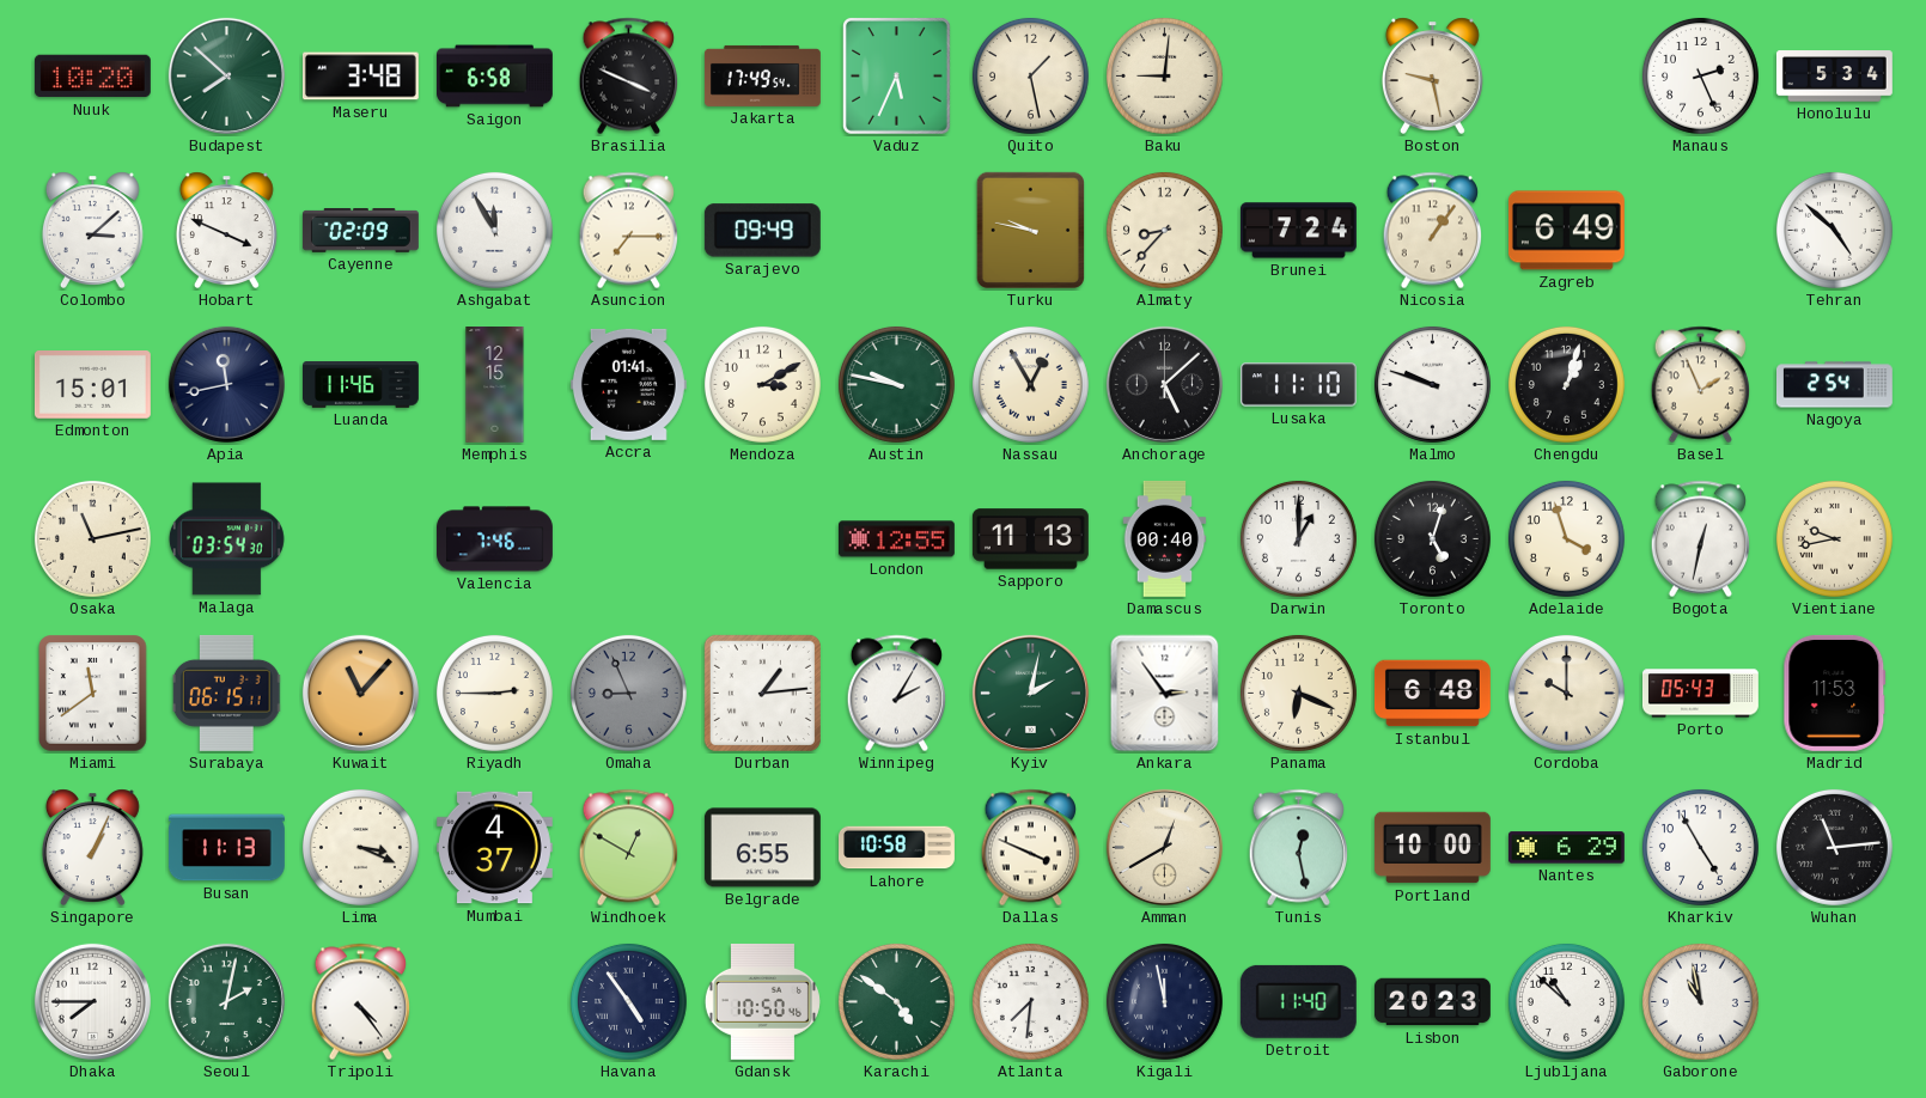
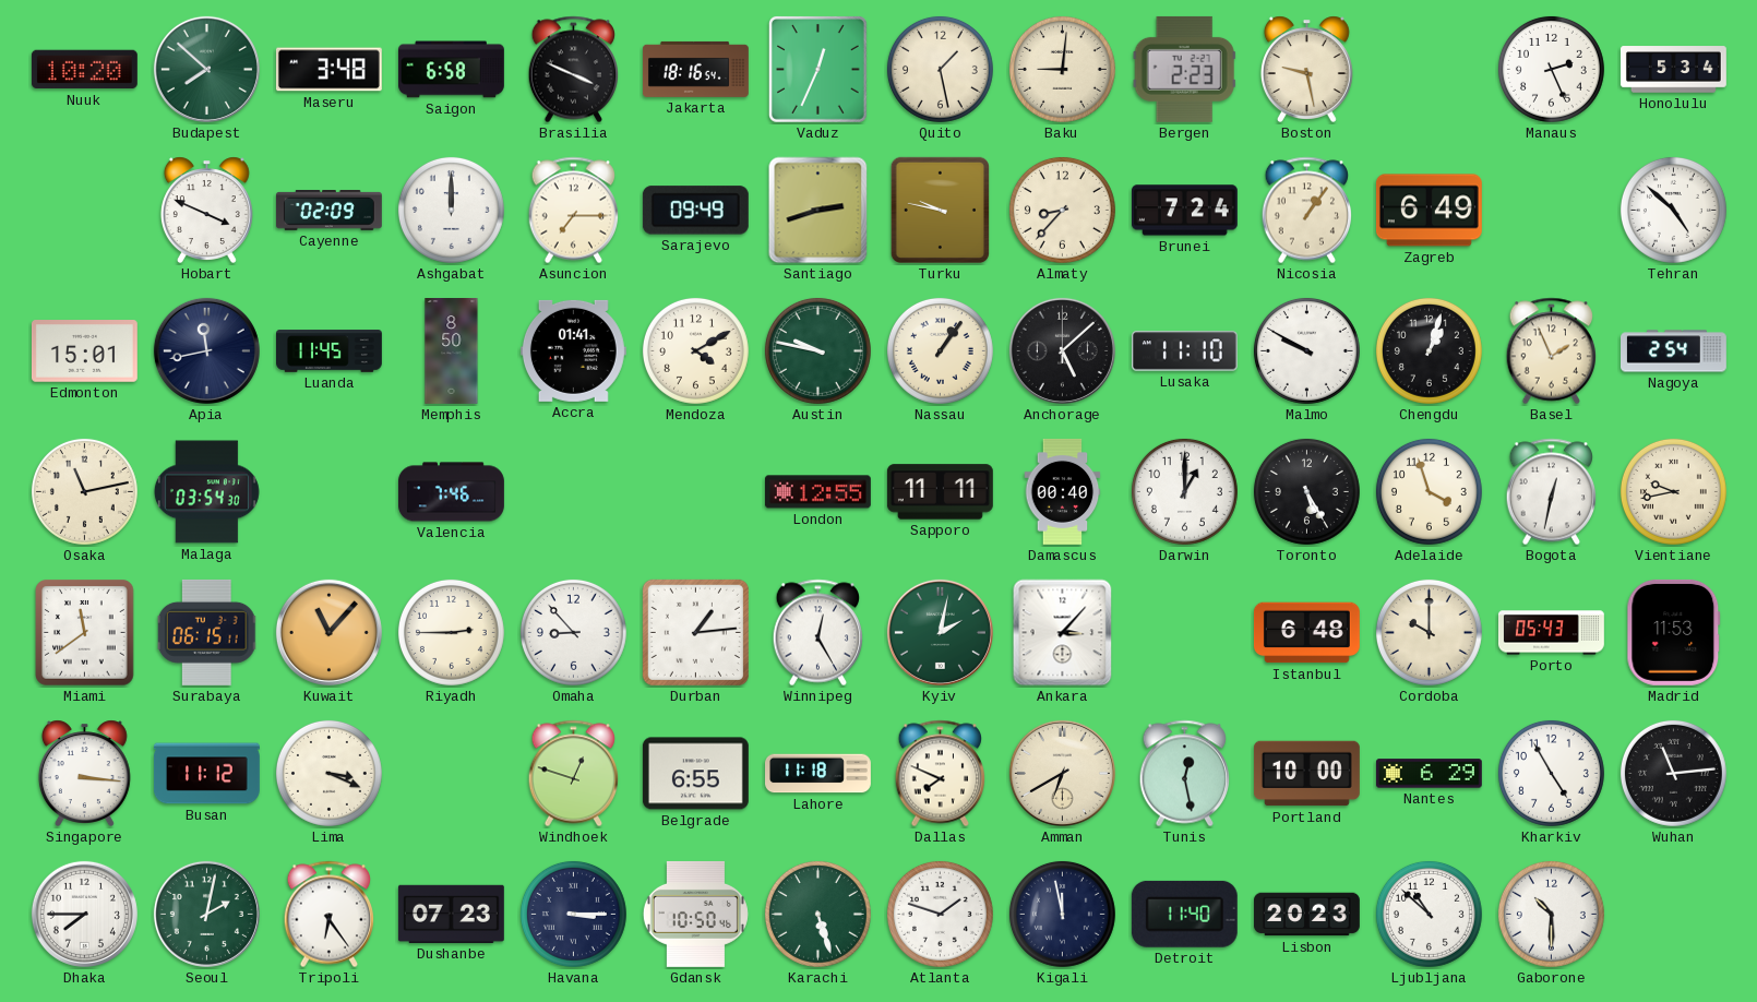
Jakarta: 17:49 -> 18:16 (695, 69)
Vaduz: 5:34 -> 12:34 (817, 69)
Bergen: none -> 2:23 (1184, 69)
Colombo: 3:08 -> none (92, 230)
Ashgabat: 11:55 -> 12:00 (451, 210)
Santiago: none -> 2:42 (818, 211)
Luanda: 11:46 -> 11:45 (330, 351)
Memphis: 12:15 -> 8:50 (452, 351)
Mendoza: 3:10 -> 4:10 (695, 350)
Nassau: 12:55 -> 1:06 (940, 350)
Malmo: 9:48 -> 9:50 (1306, 350)
Sapporo: 11:13 -> 11:11 (940, 492)
Toronto: 5:03 -> 5:25 (1306, 491)
Omaha: 8:56 -> 8:53 (573, 632)
Omaha dial: grey -> white (573, 632)
Winnipeg: 2:05 -> 12:25 (817, 633)
Ankara: 2:54 -> 3:07 (1063, 633)
Panama: 6:19 -> none (1298, 693)
Singapore: 1:04 -> 3:16 (84, 773)
Busan: 11:13 -> 11:12 (206, 774)
Mumbai: 4:37 -> none (494, 848)
Windhoek: 12:50 -> 12:48 (573, 774)
Lahore: 10:58 -> 11:18 (818, 774)
Dallas: 3:49 -> 7:49 (940, 774)
Amman: 12:40 -> 6:40 (1062, 773)
Tripoli: 4:24 -> 6:24 (328, 915)
Dushanbe: none -> 07:23 (451, 914)
Havana: 4:54 -> 3:15 (573, 914)
Karachi: 4:51 -> 5:27 (817, 914)
Atlanta: 7:31 -> 1:48 (940, 914)
Gaborone: 10:58 -> 10:30 (1551, 914)
